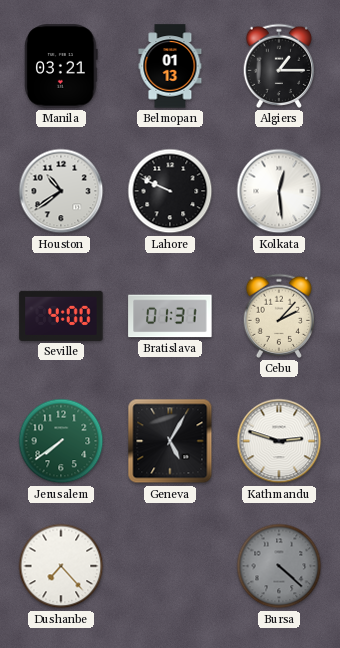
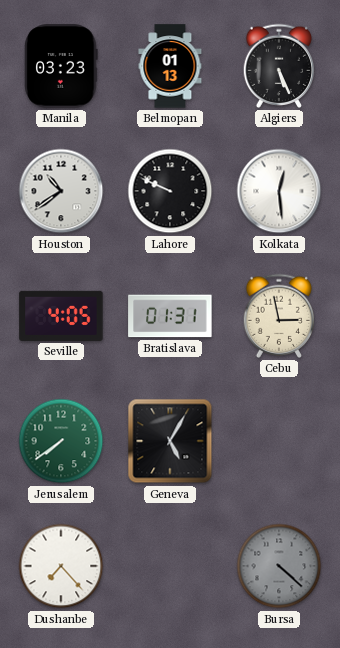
Manila: 03:21 -> 03:23 (61, 66)
Algiers: 1:15 -> 5:26 (279, 66)
Seville: 4:00 -> 4:05 (61, 316)
Cebu: 2:07 -> 2:58 (279, 316)
Kathmandu: 2:48 -> none (279, 441)
